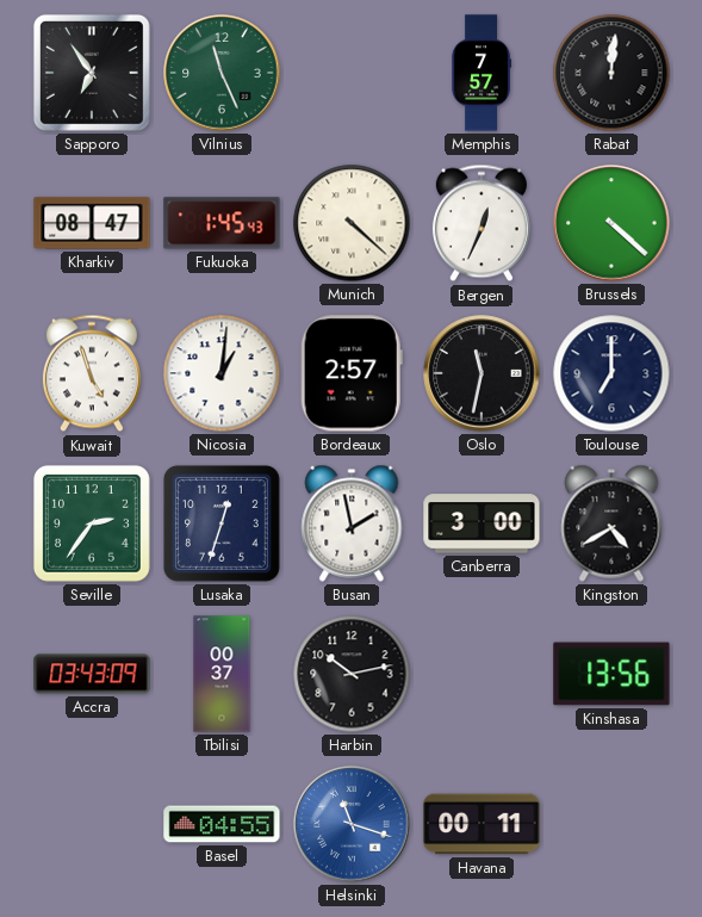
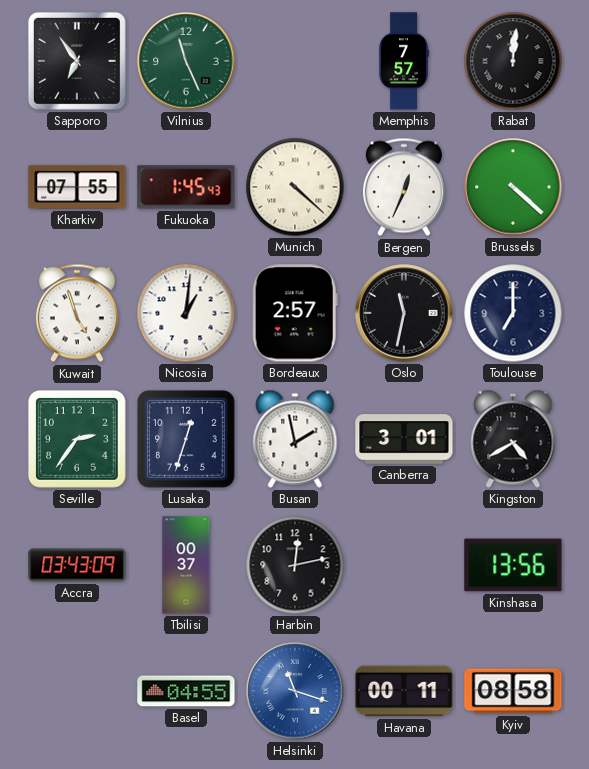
Kharkiv: 08:47 -> 07:55 (77, 187)
Canberra: 3:00 -> 3:01 (404, 439)
Harbin: 10:13 -> 12:13 (295, 565)
Kyiv: none -> 08:58 (513, 691)
